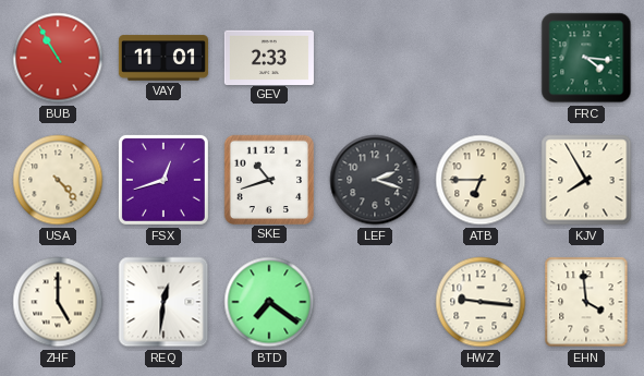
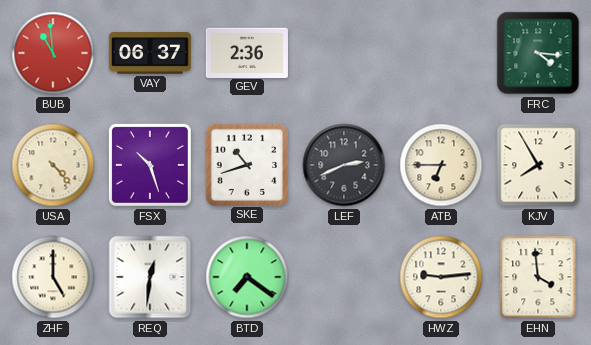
BUB: 10:55 -> 10:59 (53, 53)
VAY: 11:01 -> 06:37 (150, 53)
GEV: 2:33 -> 2:36 (247, 52)
FSX: 12:42 -> 10:27 (150, 165)
LEF: 2:18 -> 2:41 (344, 165)
HWZ: 9:16 -> 9:14 (441, 277)
